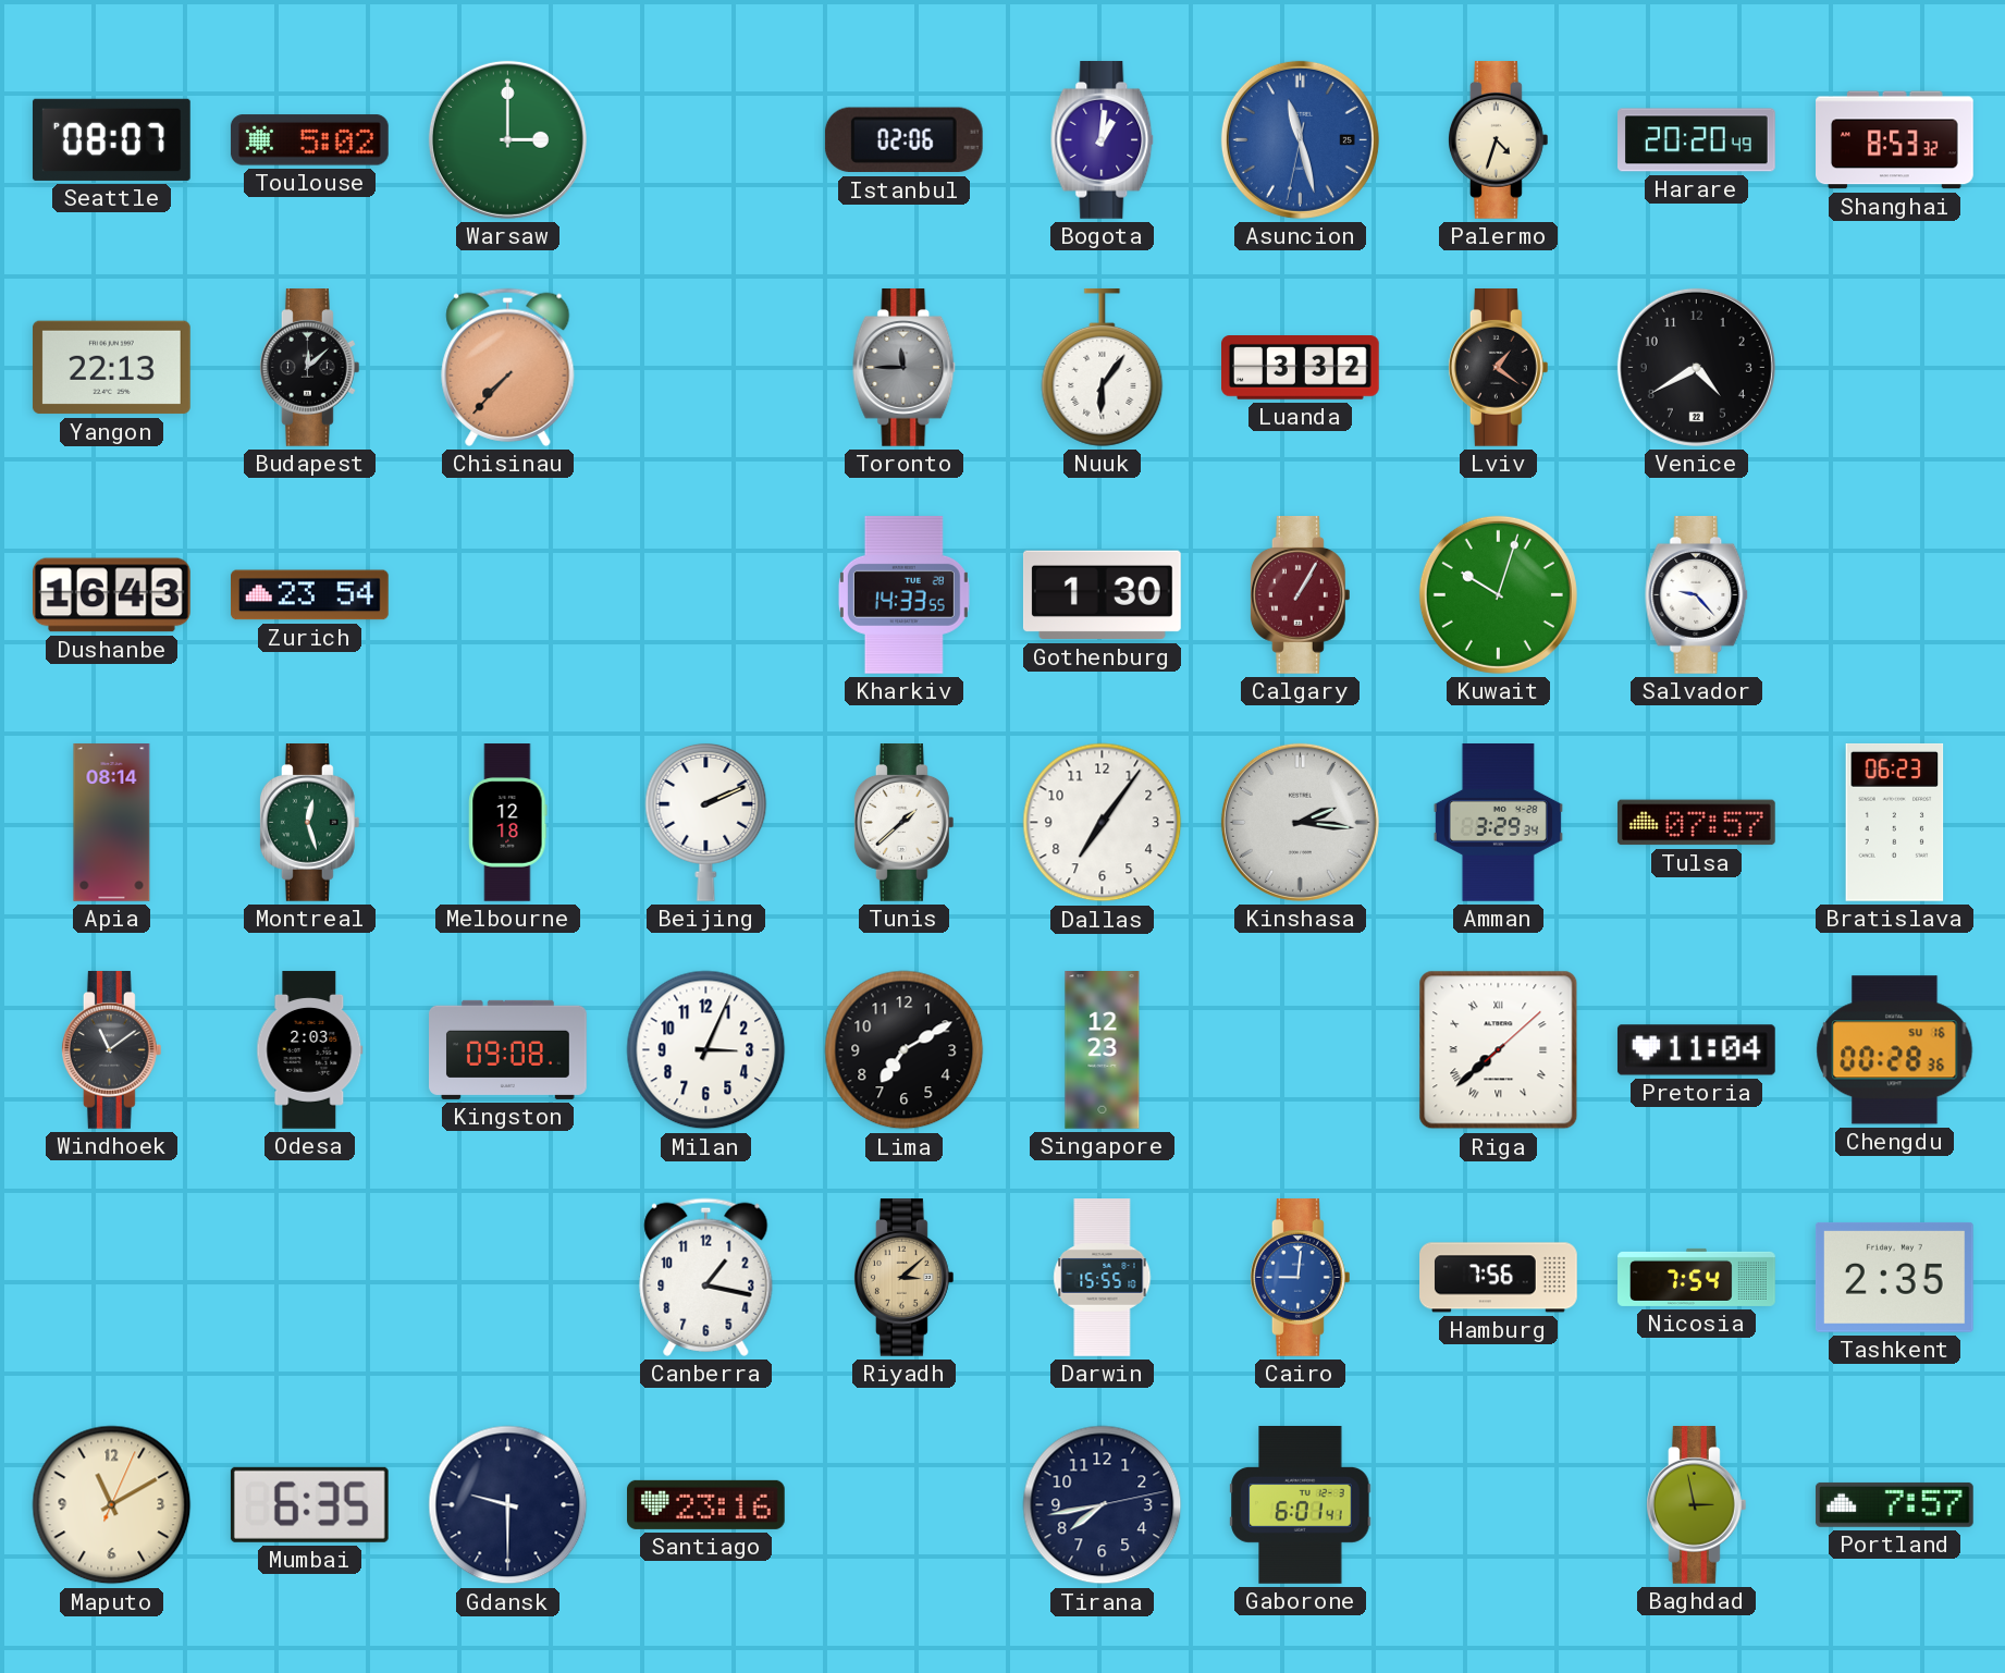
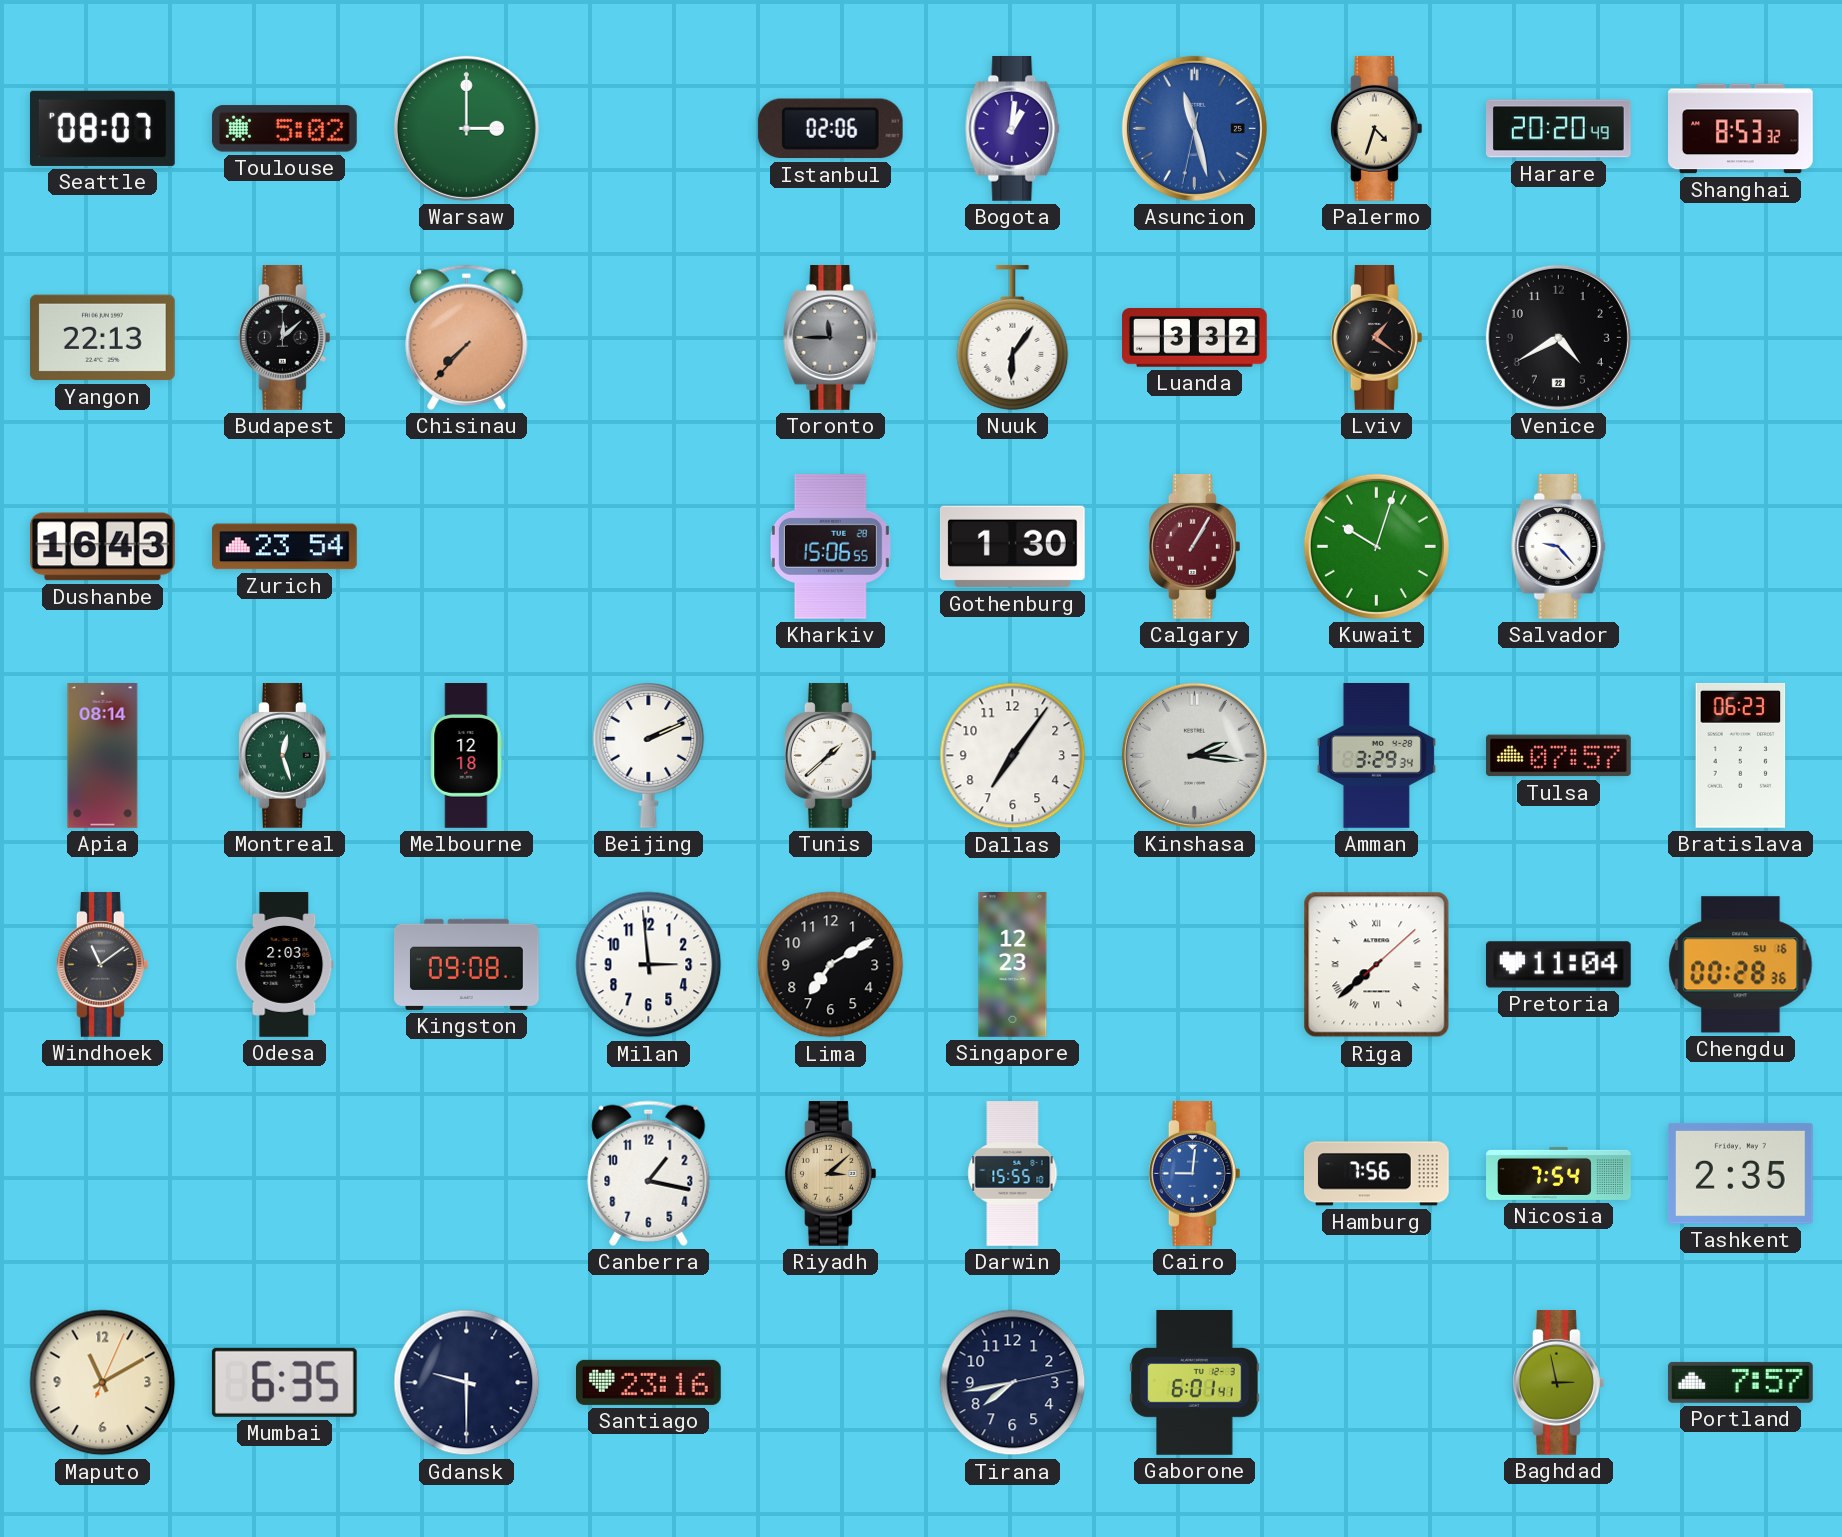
Kharkiv: 14:33 -> 15:06 (830, 546)
Milan: 3:04 -> 2:59 (649, 965)
